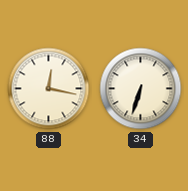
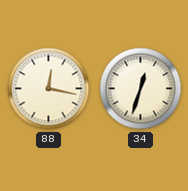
34: 6:33 -> 12:33 (141, 89)
